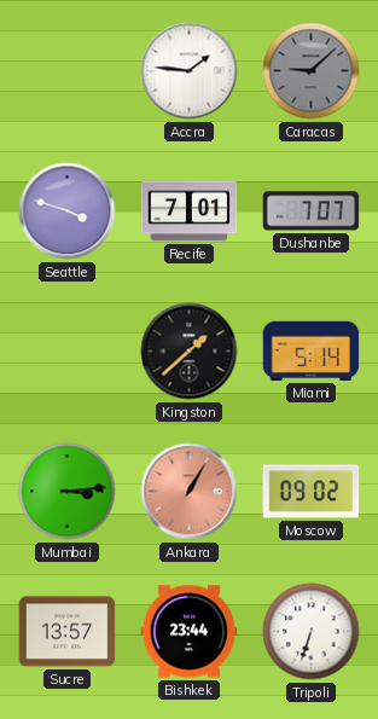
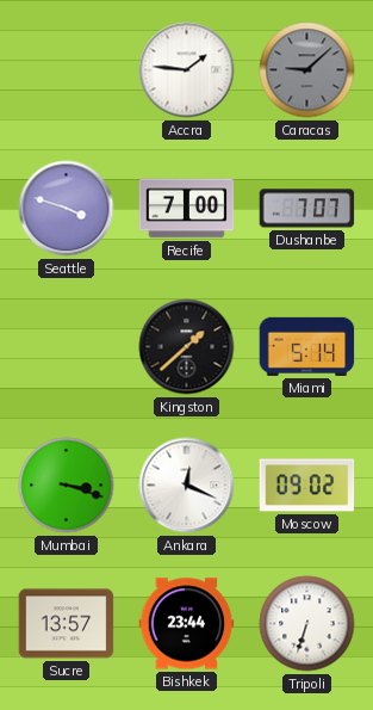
Recife: 7:01 -> 7:00 (187, 209)
Mumbai: 3:14 -> 3:18 (67, 486)
Ankara: 1:05 -> 12:19 (187, 486)
Ankara dial: salmon -> white (187, 486)
